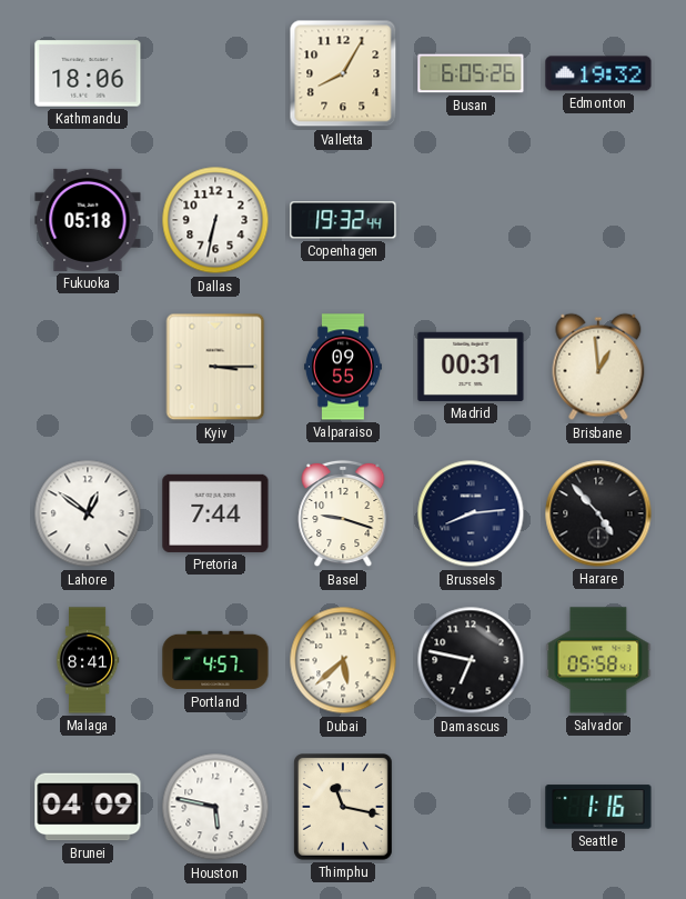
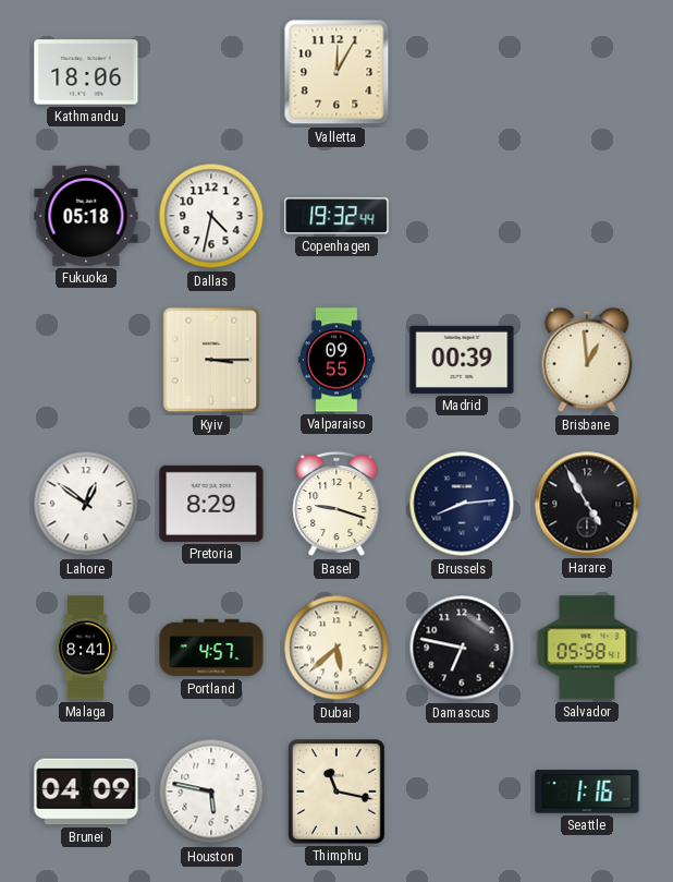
Valletta: 8:05 -> 12:05 (337, 72)
Busan: 6:05 -> none (471, 73)
Edmonton: 19:32 -> none (598, 73)
Dallas: 6:32 -> 4:32 (211, 216)
Madrid: 00:31 -> 00:39 (462, 360)
Pretoria: 7:44 -> 8:29 (211, 504)
Harare: 4:53 -> 4:55 (587, 504)
